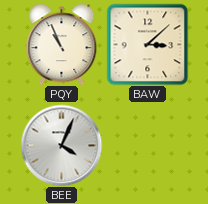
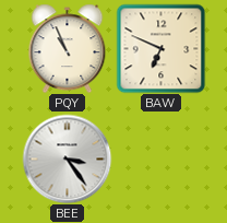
BAW: 3:08 -> 6:49 (160, 48)
BEE: 4:04 -> 3:24 (67, 159)
